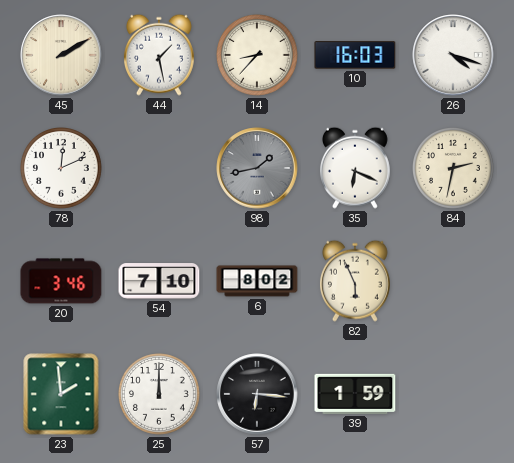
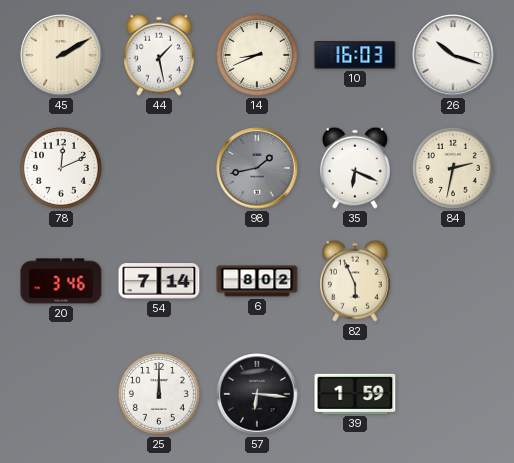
14: 8:37 -> 8:41 (258, 56)
26: 4:18 -> 10:18 (453, 55)
54: 7:10 -> 7:14 (159, 281)
23: 1:59 -> none (61, 394)
